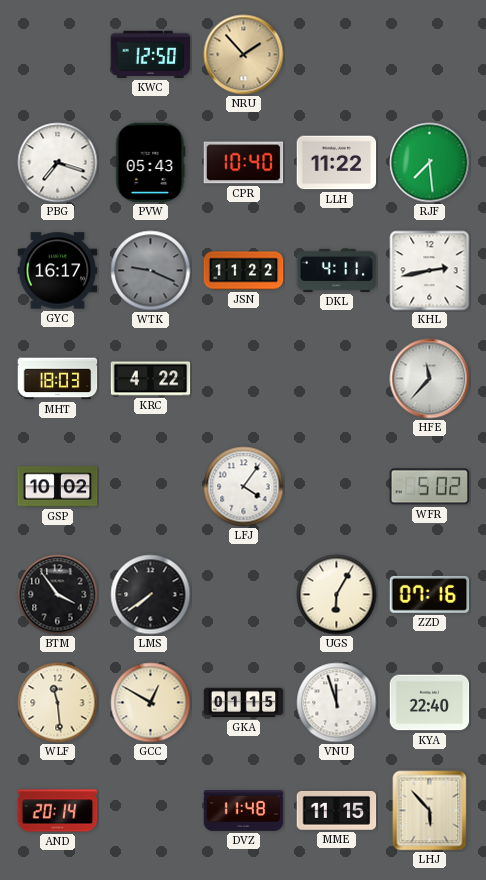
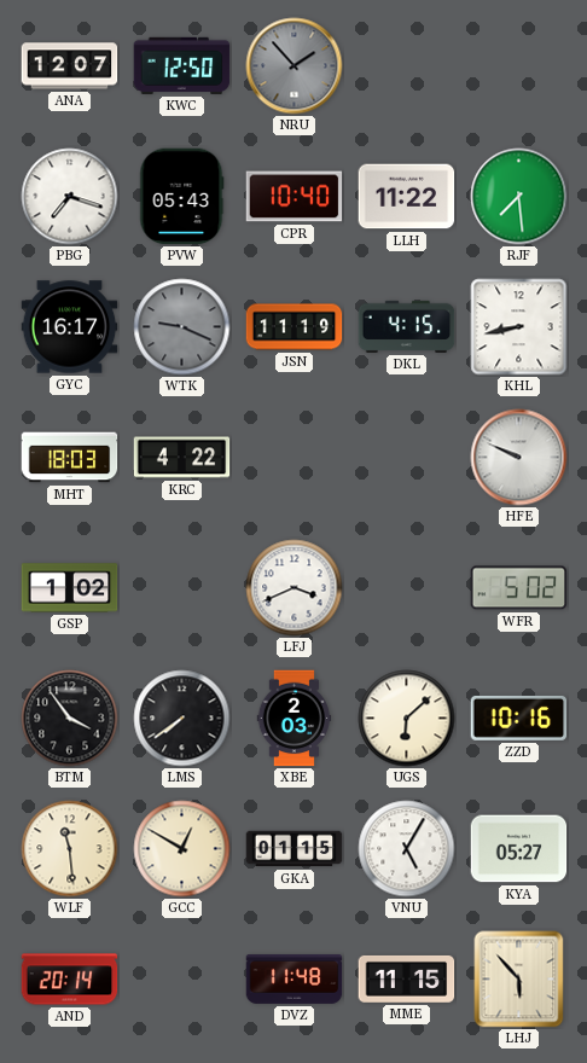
ANA: none -> 12:07 (70, 66)
NRU dial: champagne -> grey (295, 66)
JSN: 11:22 -> 11:19 (295, 327)
DKL: 4:11 -> 4:15 (407, 326)
KHL: 2:43 -> 8:43 (519, 327)
HFE: 11:37 -> 9:49 (519, 458)
GSP: 10:02 -> 1:02 (70, 588)
LFJ: 4:06 -> 3:41 (295, 588)
XBE: none -> 2:03 (295, 719)
UGS: 6:05 -> 6:08 (407, 719)
ZZD: 07:16 -> 10:16 (519, 718)
VNU: 11:57 -> 5:05 (407, 849)
KYA: 22:40 -> 05:27 (519, 849)
